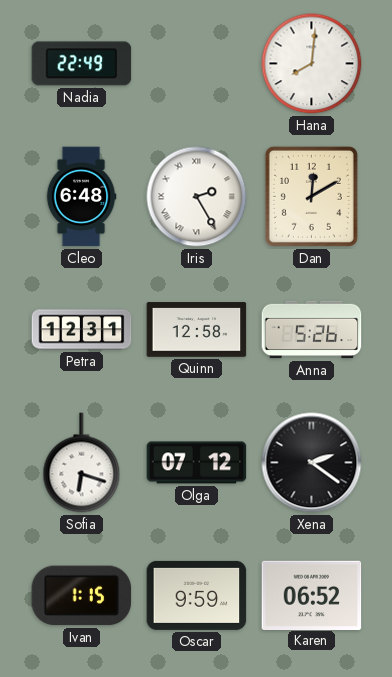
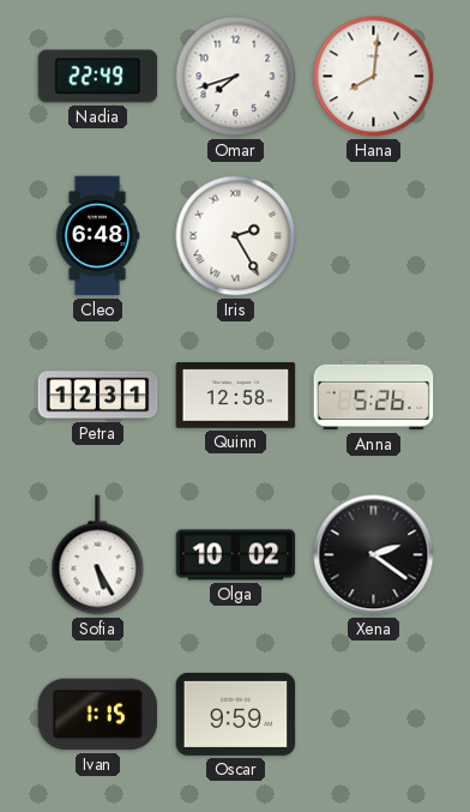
Omar: none -> 7:42 (236, 77)
Dan: 12:10 -> none (311, 196)
Sofia: 6:18 -> 5:25 (98, 555)
Olga: 07:12 -> 10:02 (236, 555)
Karen: 06:52 -> none (312, 595)
